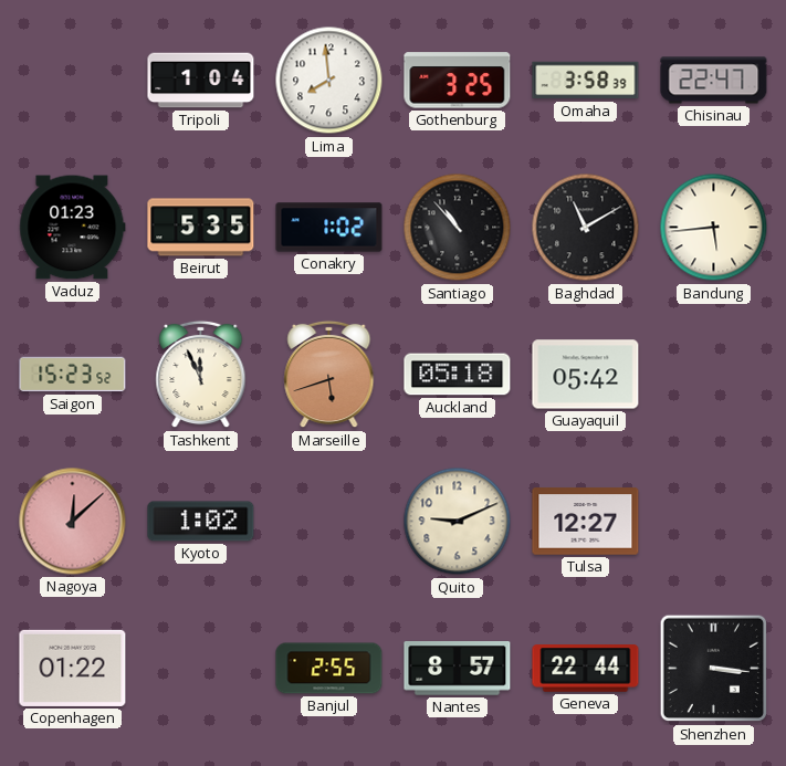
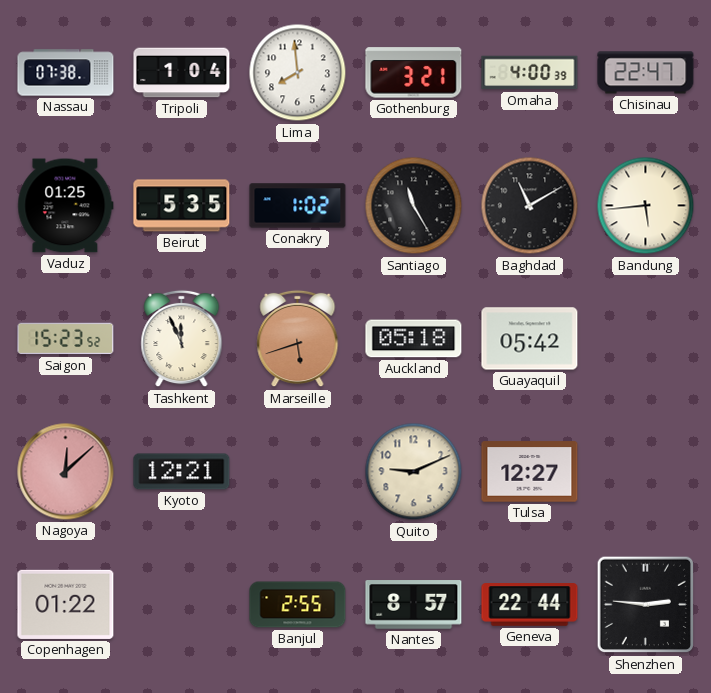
Nassau: none -> 07:38 (66, 73)
Gothenburg: 3:25 -> 3:21 (414, 73)
Omaha: 3:58 -> 4:00 (530, 73)
Vaduz: 01:23 -> 01:25 (66, 206)
Santiago: 10:53 -> 11:25 (414, 206)
Kyoto: 1:02 -> 12:21 (182, 472)
Shenzhen: 3:16 -> 2:46 (646, 605)
